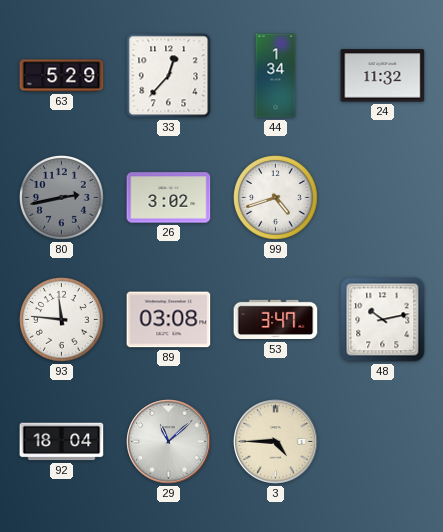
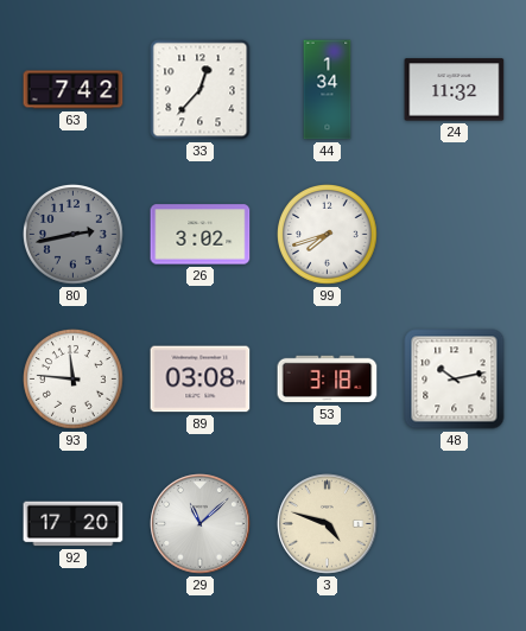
63: 5:29 -> 7:42 (74, 90)
99: 4:42 -> 7:42 (328, 235)
53: 3:47 -> 3:18 (328, 380)
92: 18:04 -> 17:20 (74, 524)
3: 4:45 -> 4:48 (328, 524)
